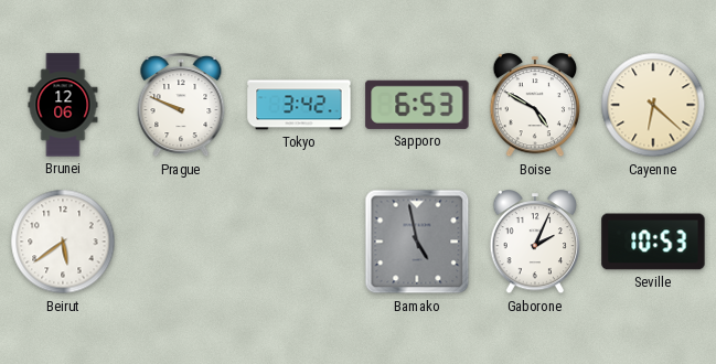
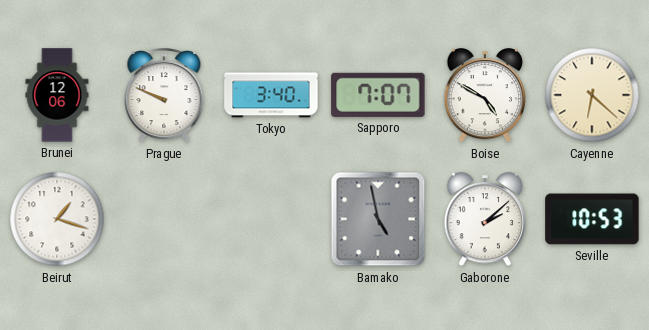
Tokyo: 3:42 -> 3:40 (271, 95)
Sapporo: 6:53 -> 7:07 (378, 95)
Beirut: 5:39 -> 1:18 (57, 219)
Gaborone: 2:04 -> 2:08 (485, 220)
